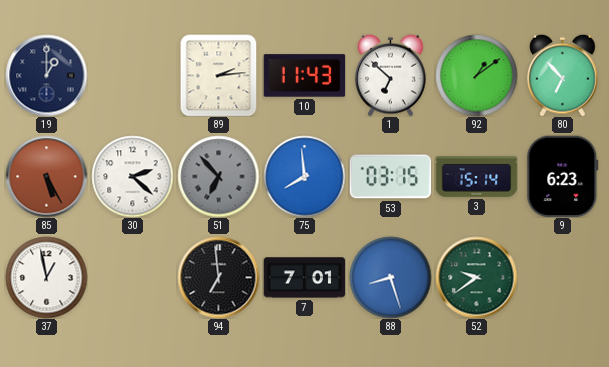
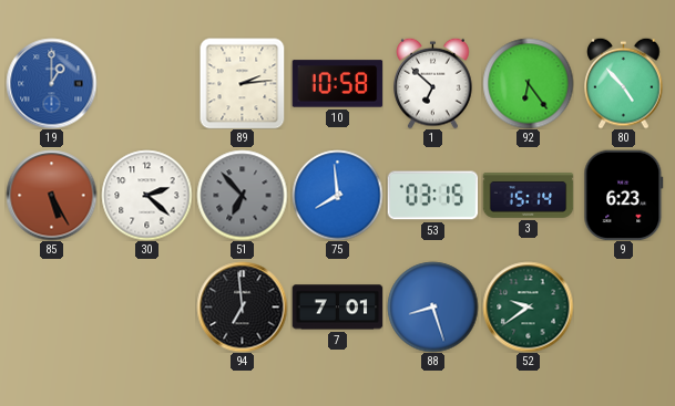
19 dial: navy -> blue (51, 83)
10: 11:43 -> 10:58 (337, 84)
92: 1:09 -> 6:24 (528, 83)
80: 6:53 -> 4:53 (624, 83)
37: 12:58 -> none (46, 277)
